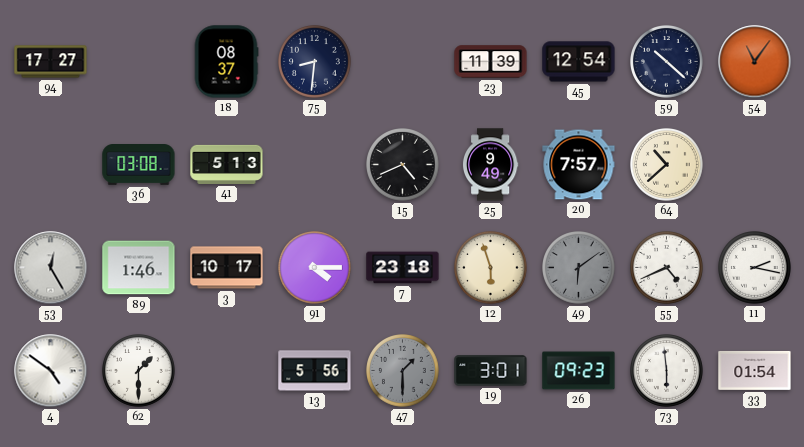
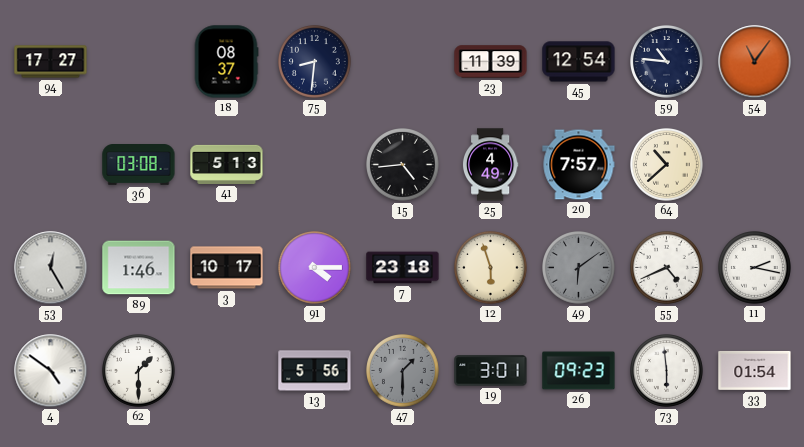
59: 10:22 -> 10:46 (667, 62)
15: 4:41 -> 4:44 (403, 165)
25: 9:49 -> 4:49 (490, 165)
